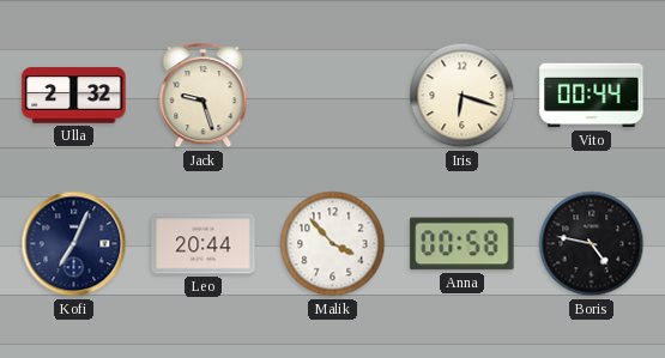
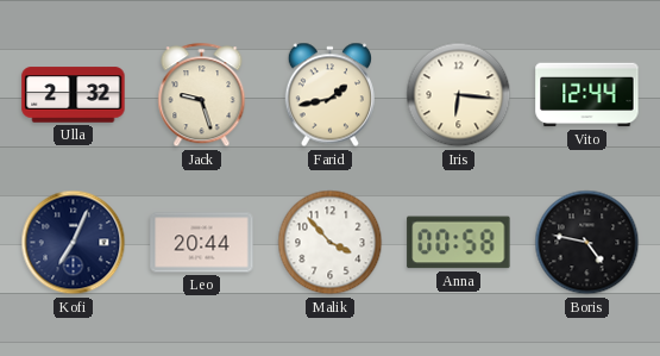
Farid: none -> 1:43 (329, 95)
Iris: 6:18 -> 6:16 (459, 95)
Vito: 00:44 -> 12:44 (587, 95)
